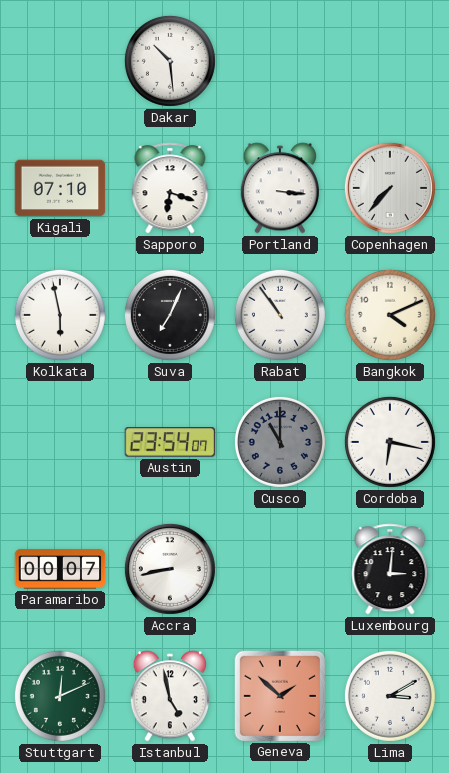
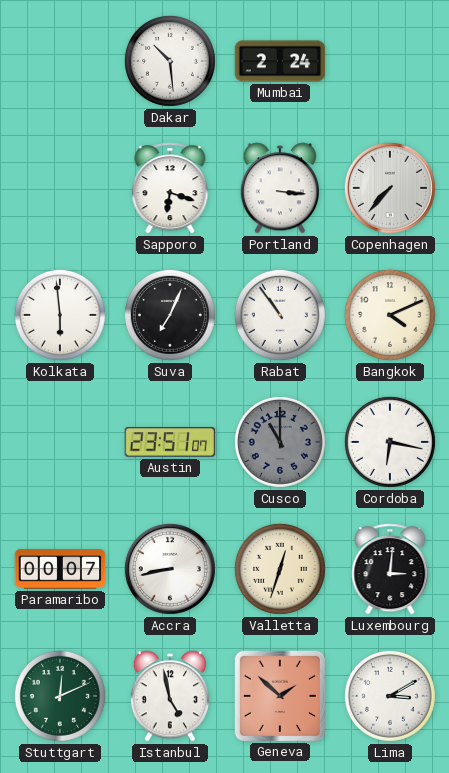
Mumbai: none -> 2:24 (280, 61)
Kigali: 07:10 -> none (60, 188)
Kolkata: 5:58 -> 5:59 (60, 315)
Austin: 23:54 -> 23:51 (170, 442)
Valletta: none -> 12:33 (280, 569)
